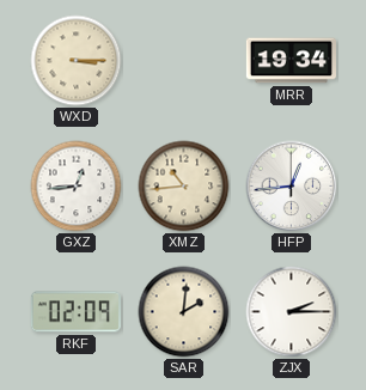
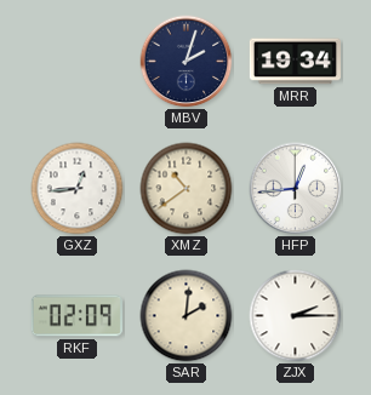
WXD: 3:15 -> none (77, 61)
MBV: none -> 2:03 (187, 62)
XMZ: 10:44 -> 10:39 (187, 189)
